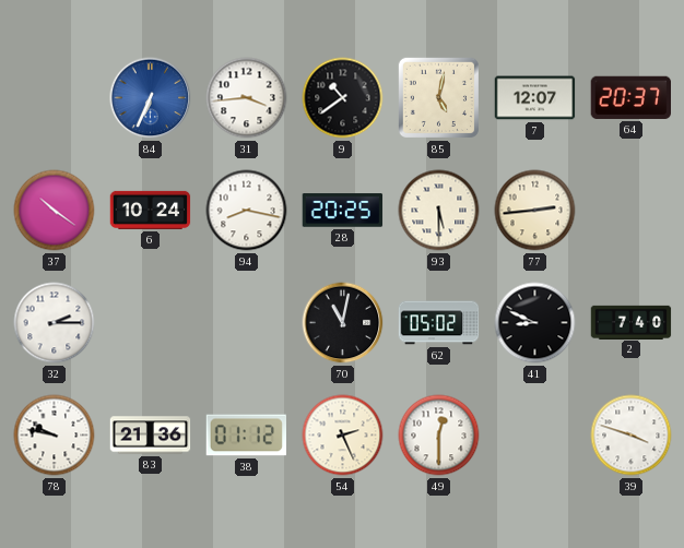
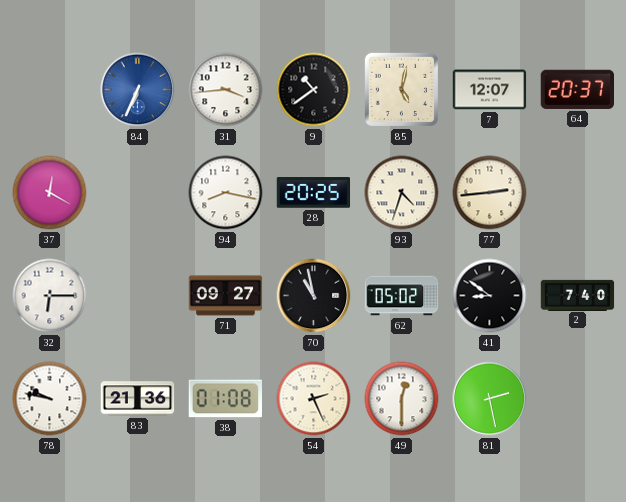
37: 10:21 -> 12:20 (50, 193)
6: 10:24 -> none (151, 210)
93: 5:30 -> 4:33 (402, 193)
32: 2:15 -> 6:15 (50, 296)
71: none -> 09:27 (226, 296)
70: 11:02 -> 10:58 (314, 296)
41: 8:49 -> 8:51 (490, 296)
38: 01:12 -> 01:08 (225, 399)
81: none -> 2:28 (490, 399)
39: 3:48 -> none (632, 436)
